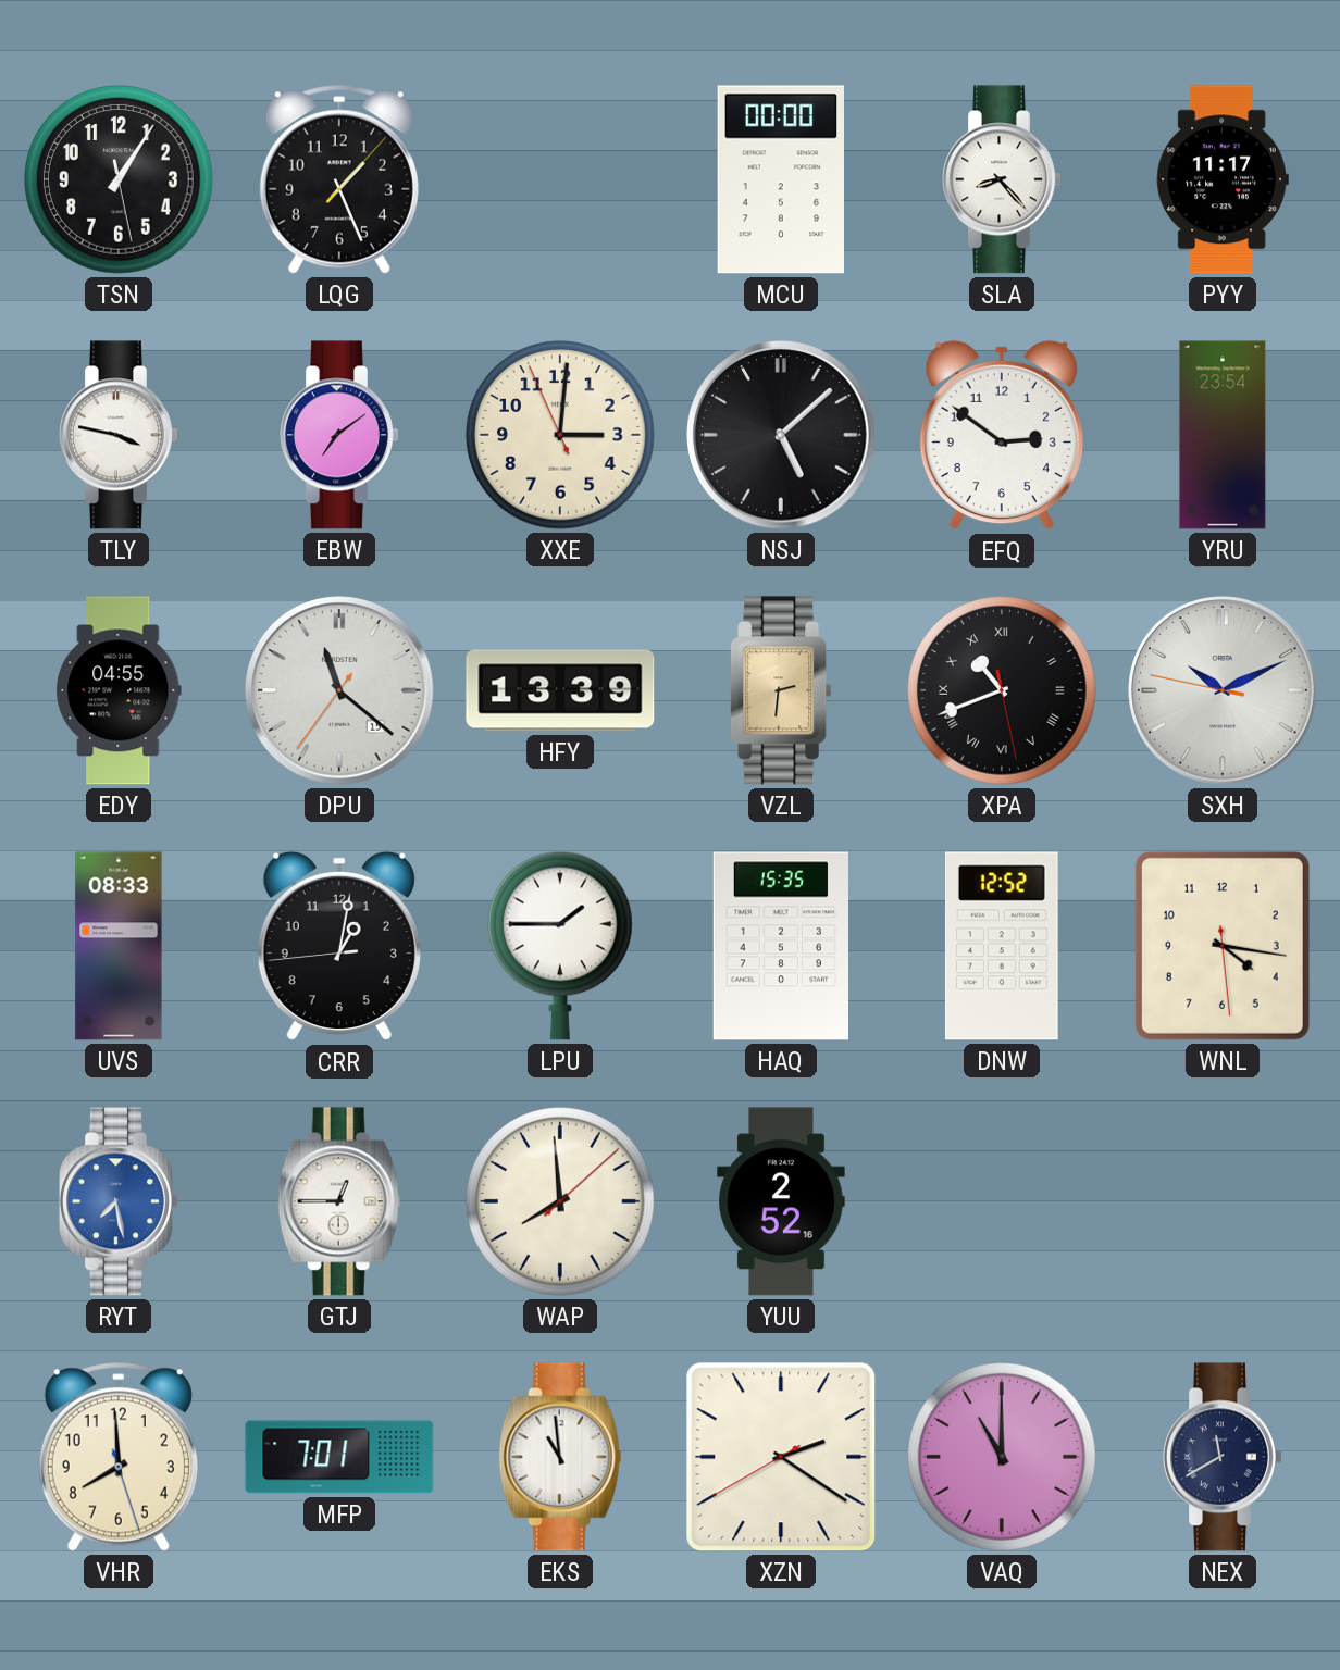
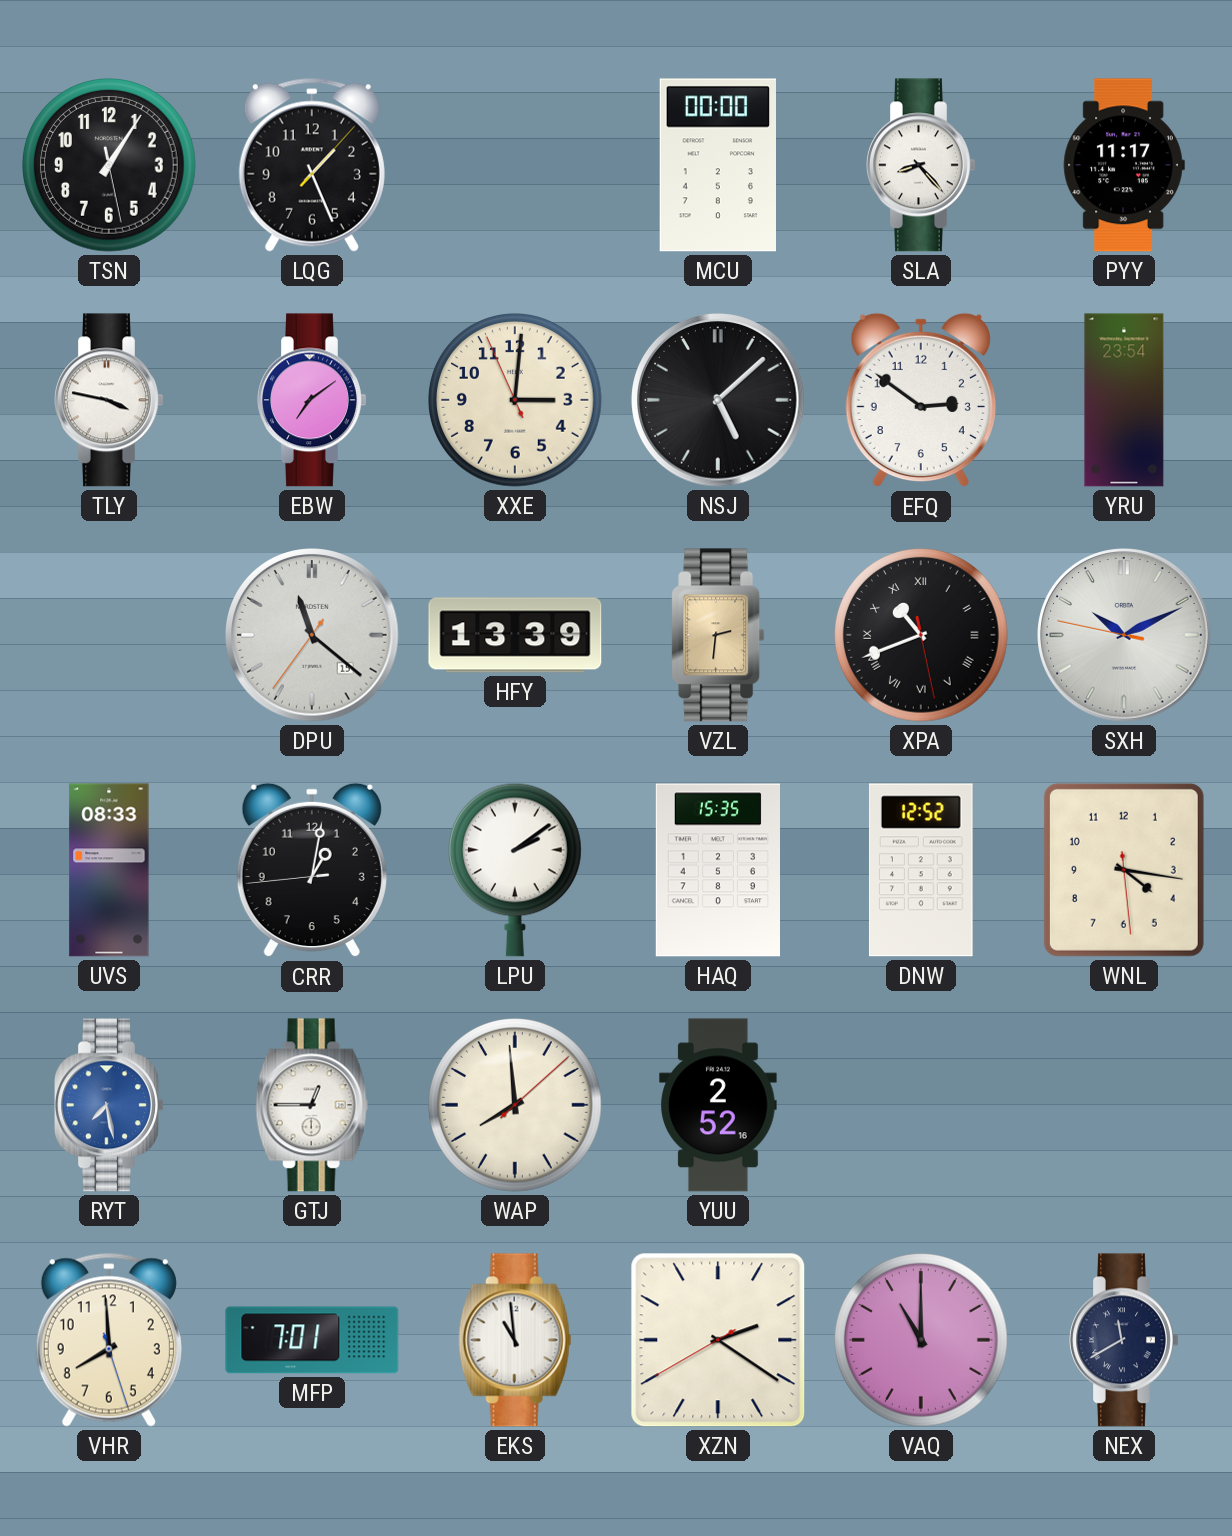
EDY: 04:55 -> none (119, 690)
LPU: 1:45 -> 2:09 (515, 870)
